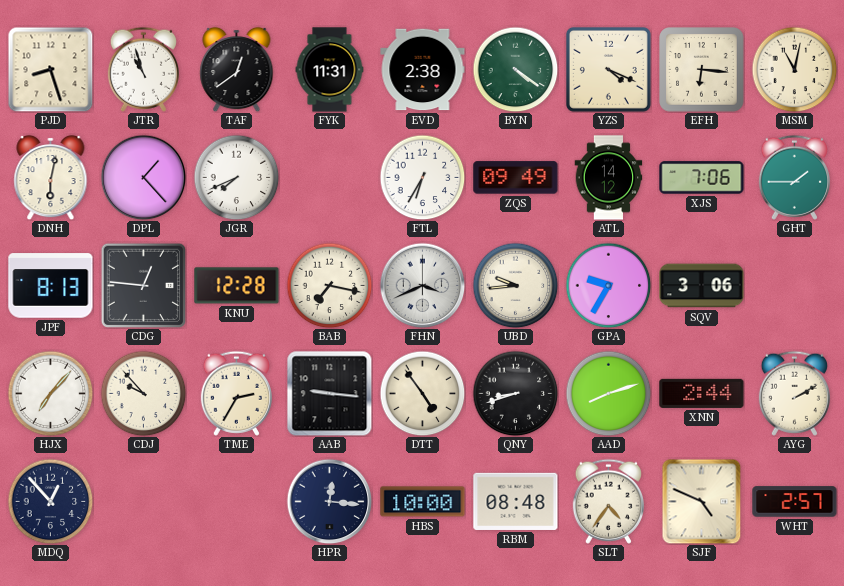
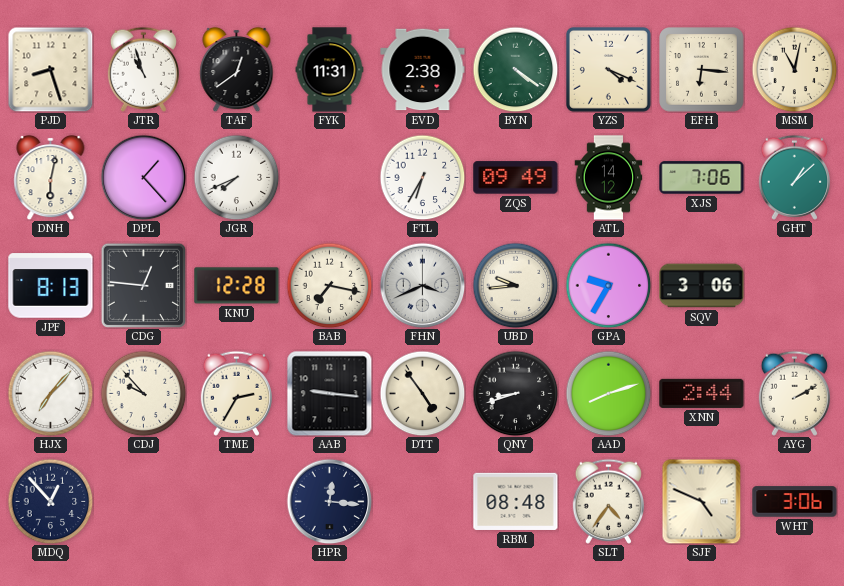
GHT: 1:45 -> 1:08 (794, 177)
HBS: 10:00 -> none (423, 502)
WHT: 2:57 -> 3:06 (795, 502)
